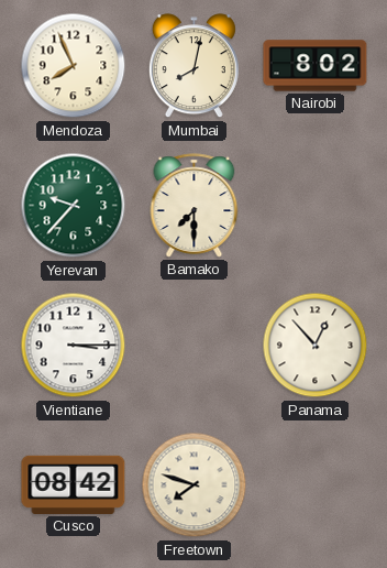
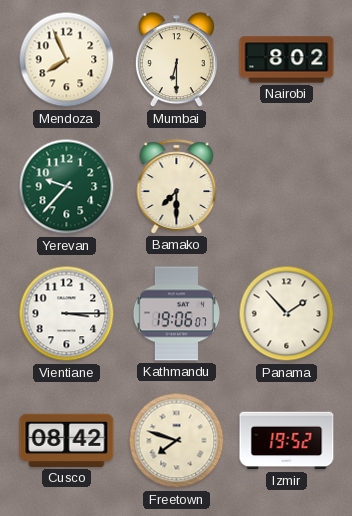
Mumbai: 8:02 -> 6:30 (176, 60)
Kathmandu: none -> 19:06 (176, 314)
Panama: 12:53 -> 1:53 (287, 314)
Izmir: none -> 19:52 (287, 441)
